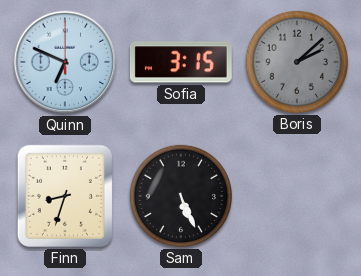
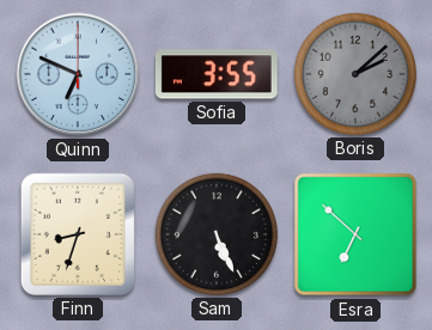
Sofia: 3:15 -> 3:55 (217, 74)
Esra: none -> 6:52 (355, 234)
